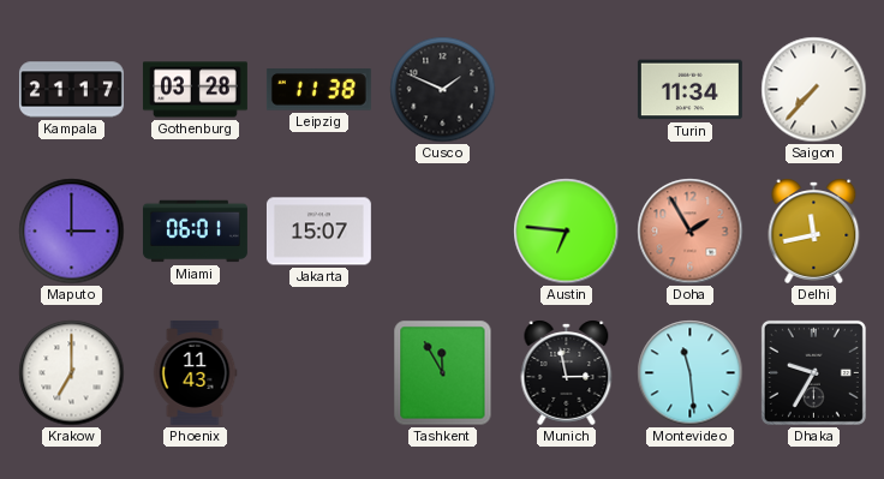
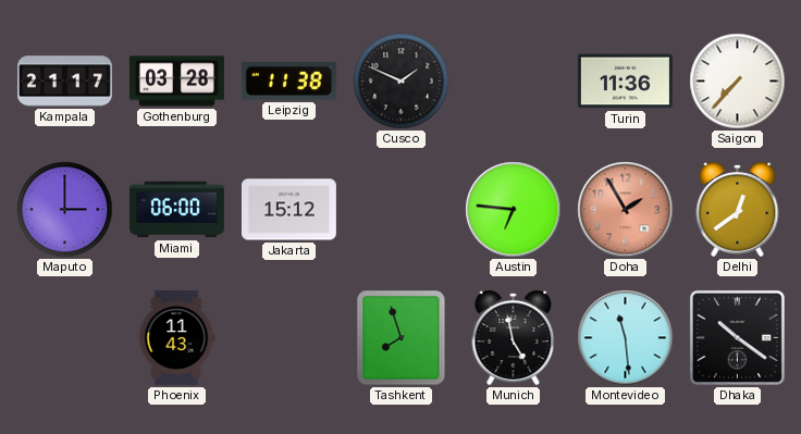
Turin: 11:34 -> 11:36 (625, 82)
Miami: 06:01 -> 06:00 (176, 210)
Jakarta: 15:07 -> 15:12 (288, 210)
Delhi: 11:43 -> 12:39 (738, 209)
Krakow: 7:00 -> none (72, 373)
Tashkent: 11:55 -> 7:57 (402, 338)
Munich: 2:58 -> 4:58 (514, 337)
Dhaka: 9:35 -> 10:21 (737, 337)
